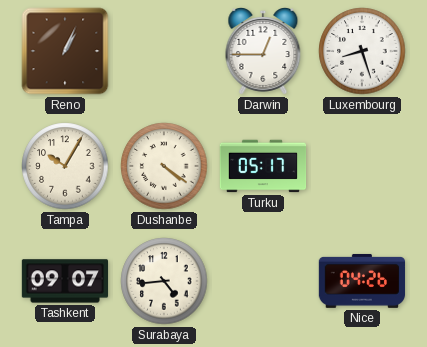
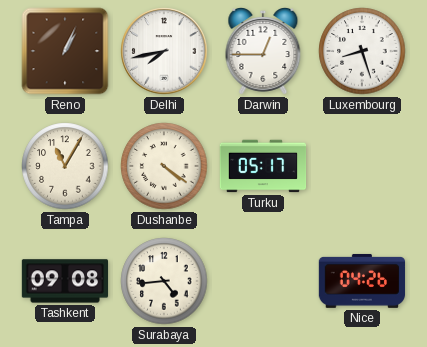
Delhi: none -> 7:43 (164, 51)
Tampa: 10:05 -> 11:05 (65, 166)
Tashkent: 09:07 -> 09:08 (65, 281)
